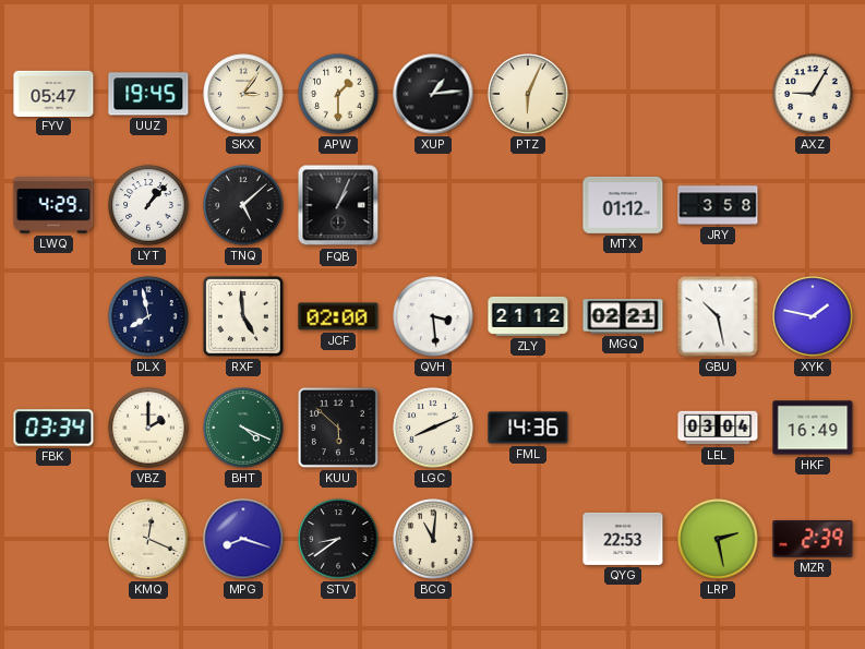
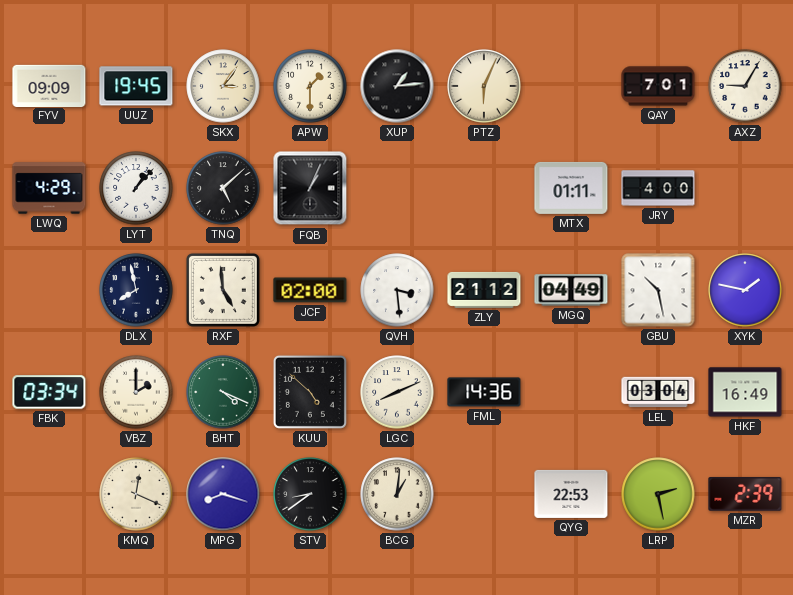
FYV: 05:47 -> 09:09 (49, 85)
QAY: none -> 7:01 (658, 86)
MTX: 01:12 -> 01:11 (571, 188)
JRY: 3:58 -> 4:00 (658, 188)
MGQ: 02:21 -> 04:49 (571, 290)
KUU: 5:52 -> 4:52 (310, 392)
BCG: 11:01 -> 1:01 (397, 494)
